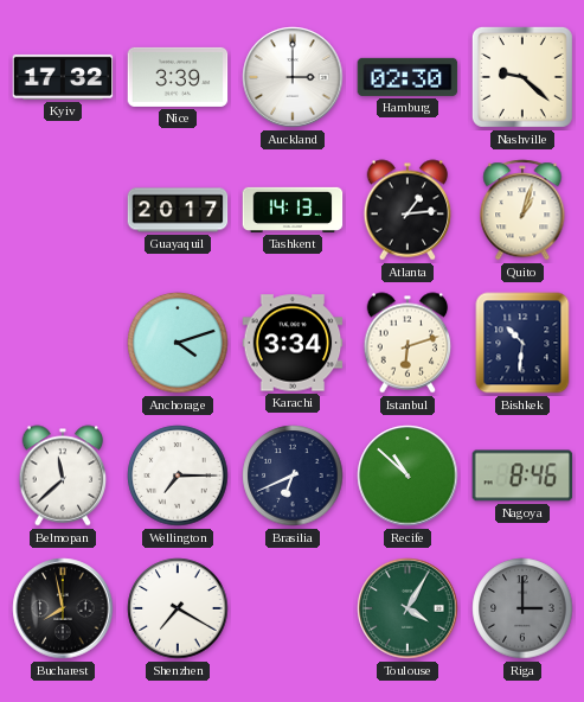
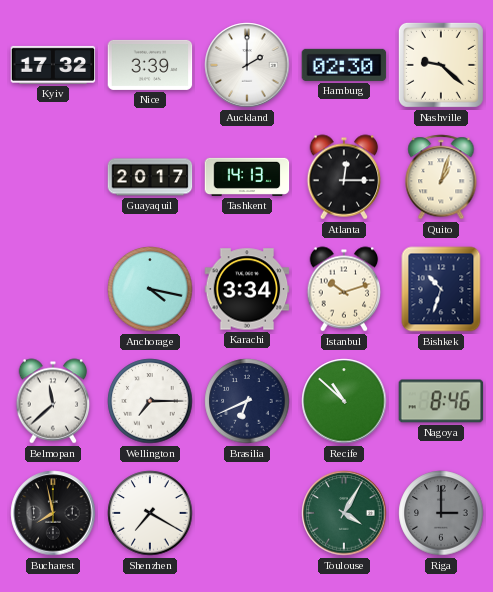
Auckland: 3:00 -> 2:00 (247, 65)
Atlanta: 1:14 -> 12:15 (344, 177)
Anchorage: 4:12 -> 4:17 (150, 289)
Istanbul: 6:12 -> 10:12 (344, 289)
Bishkek: 10:31 -> 10:33 (441, 289)
